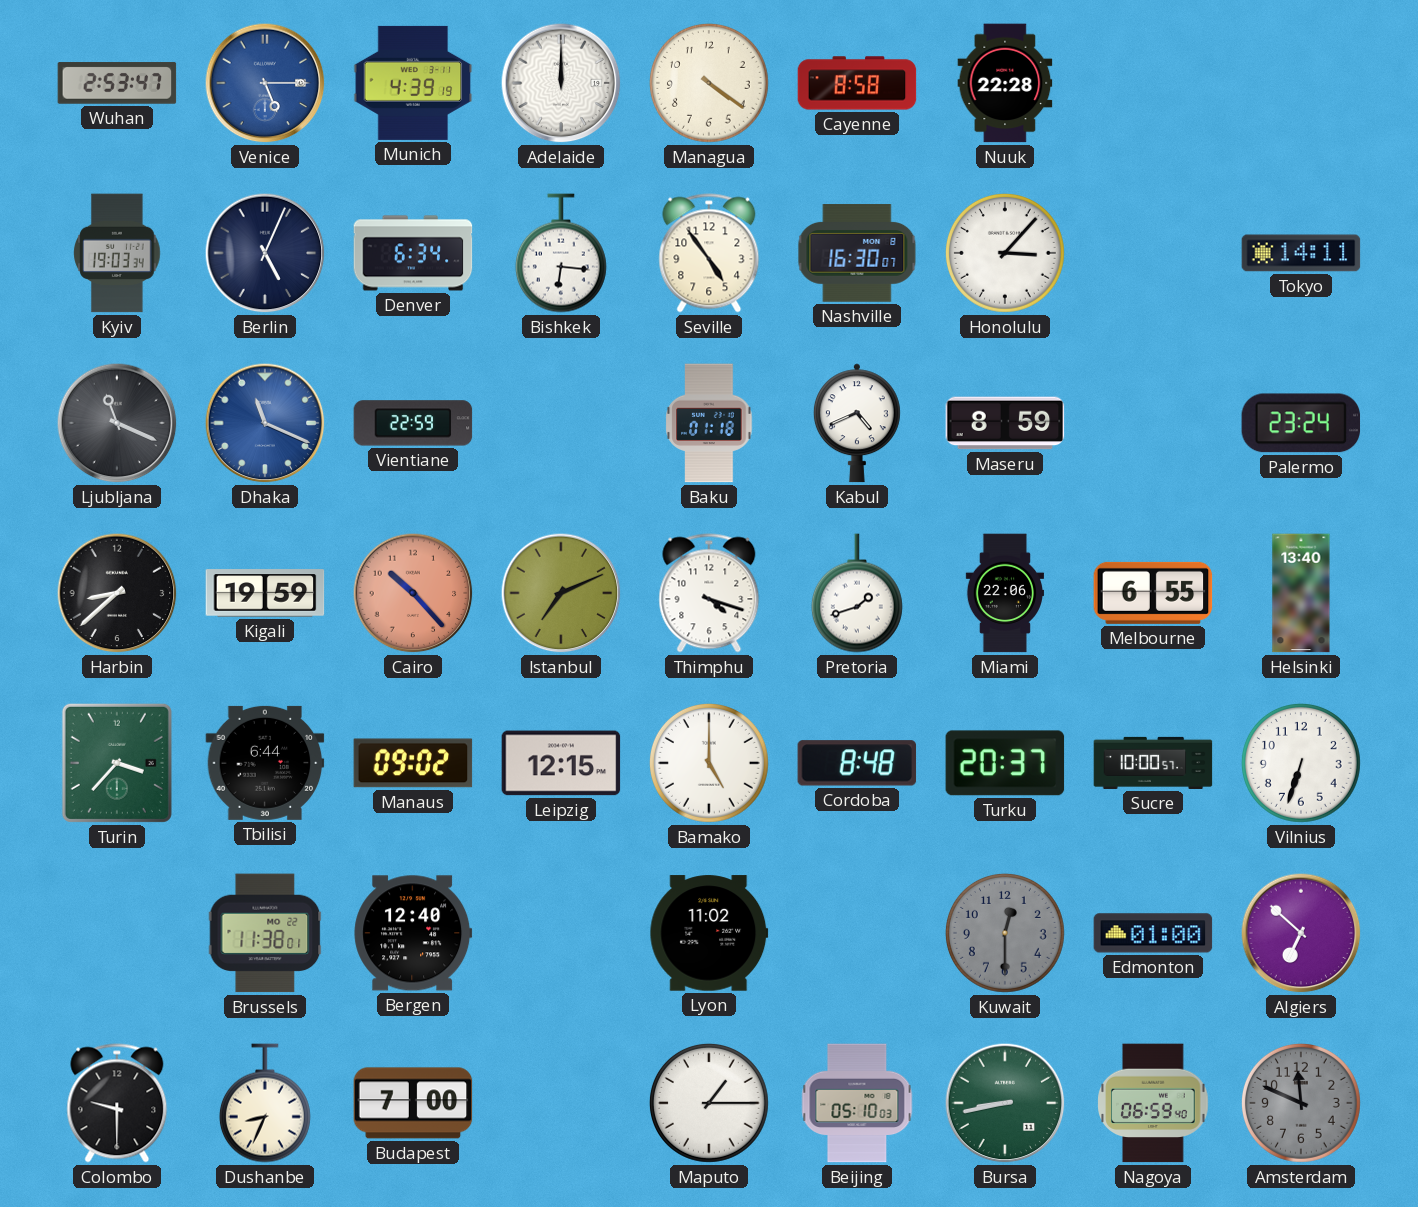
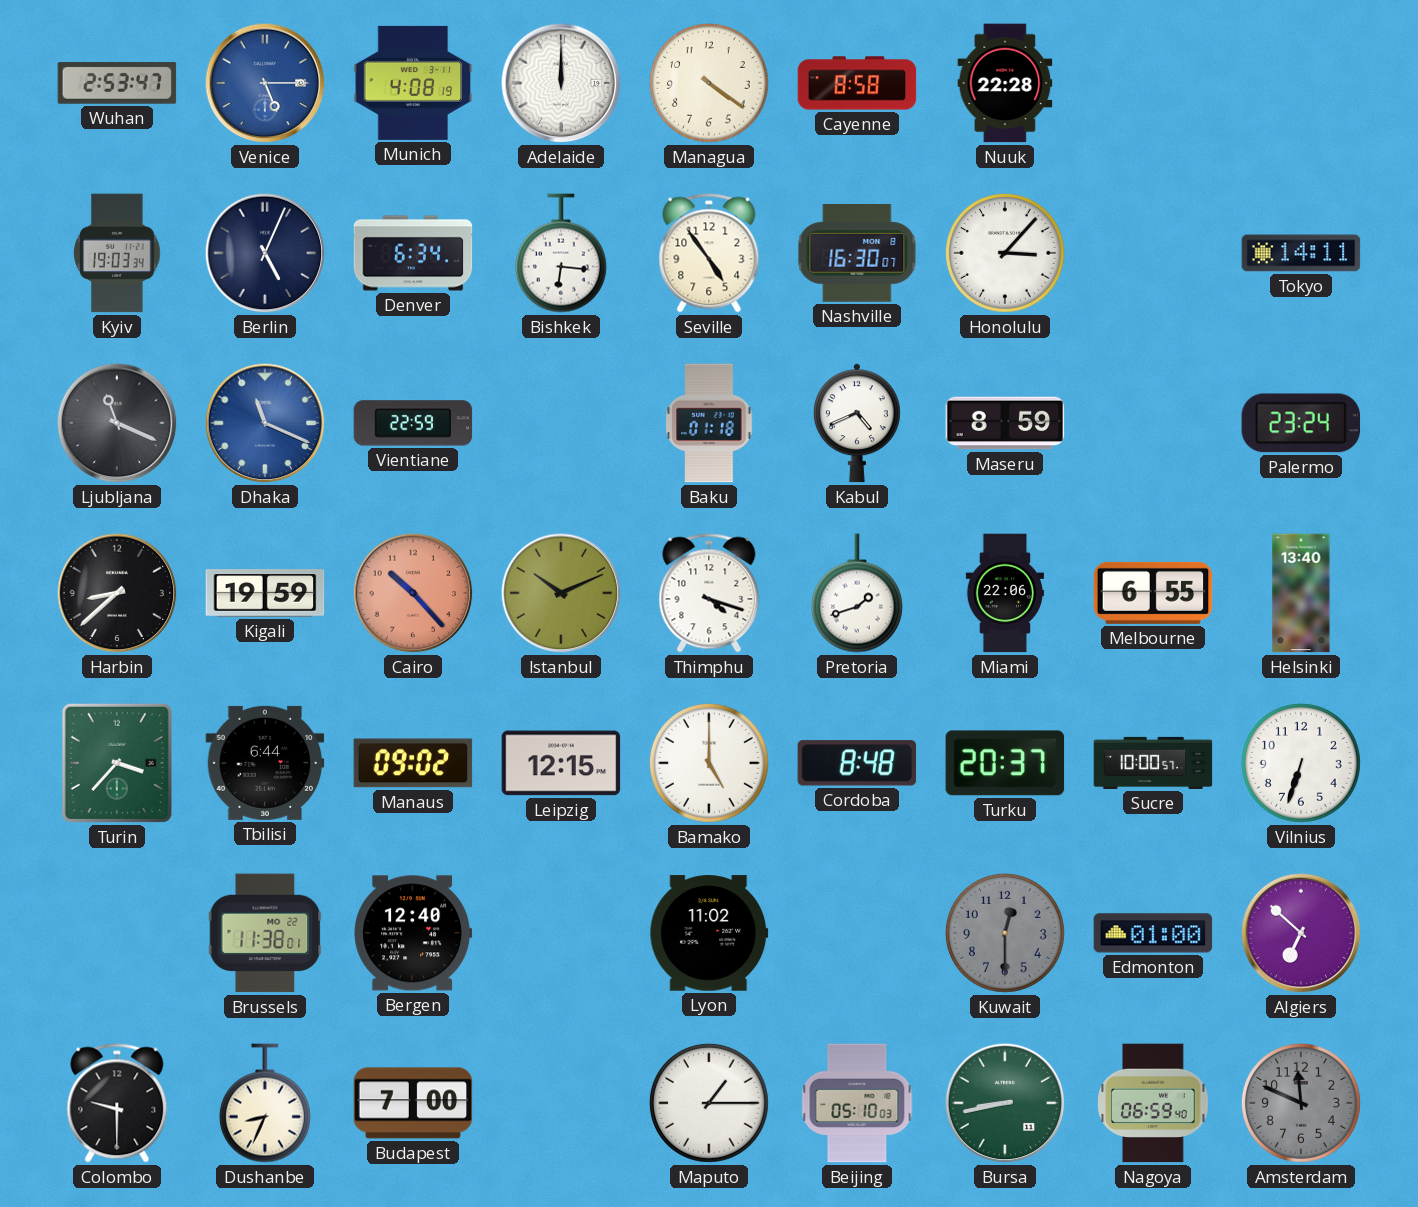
Munich: 4:39 -> 4:08 (413, 83)
Istanbul: 7:11 -> 10:11 (561, 593)
